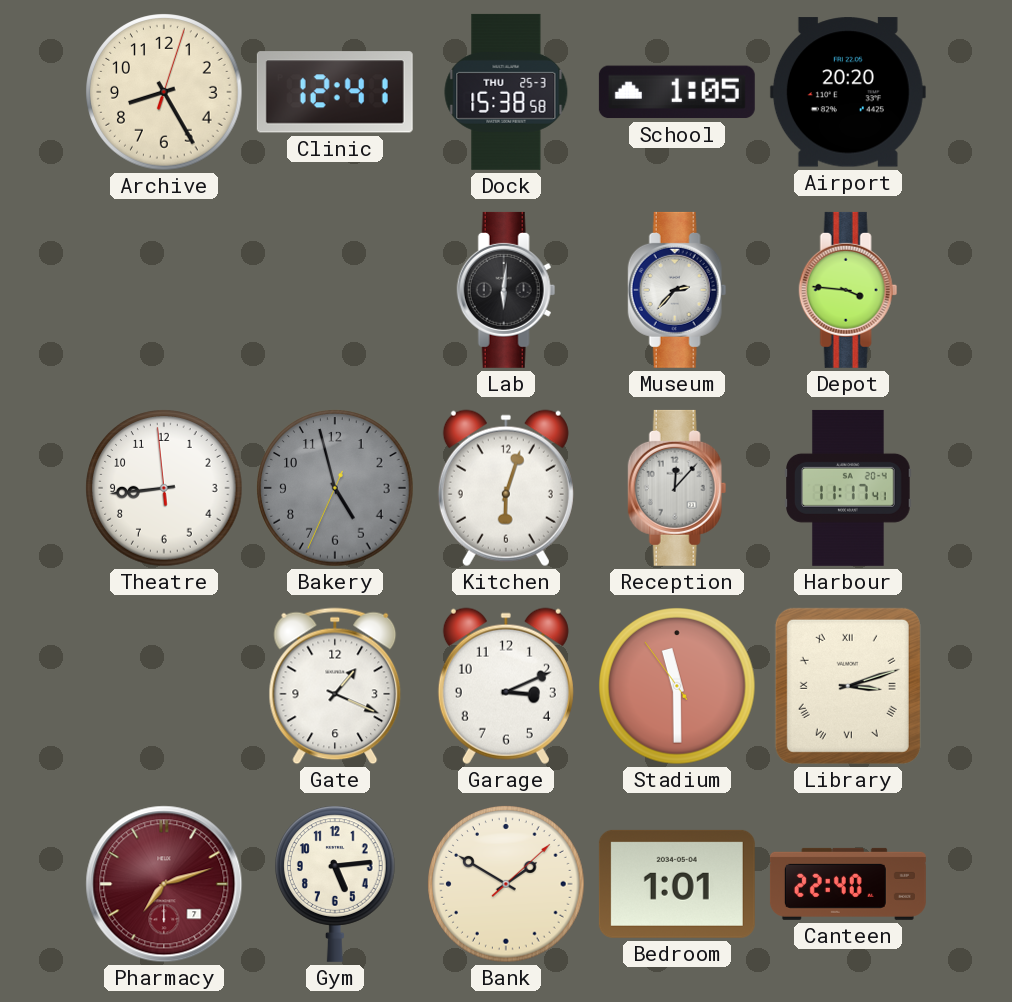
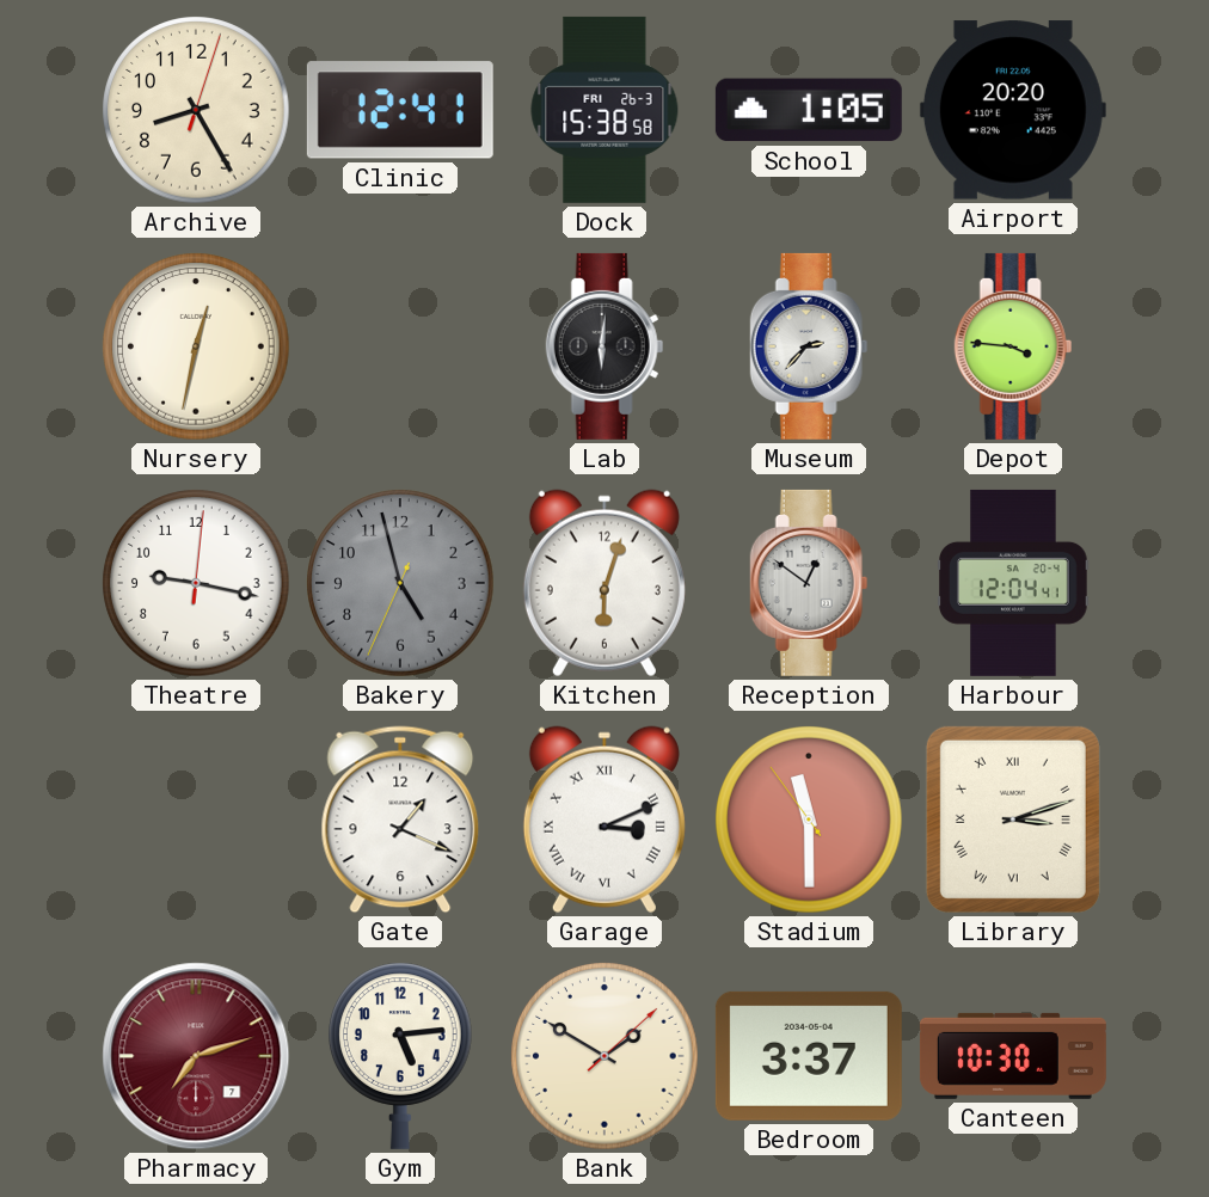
Dock date: THU 25-3 -> FRI 26-3 (604, 110)
Nursery: none -> 12:32 (196, 346)
Theatre: 8:43 -> 9:17 (196, 583)
Reception: 12:07 -> 12:51 (809, 583)
Harbour: 11:17 -> 12:04 (1013, 583)
Garage numerals: Arabic -> Roman (604, 820)
Bedroom: 1:01 -> 3:37 (809, 1056)
Canteen: 22:40 -> 10:30 (1013, 1056)
